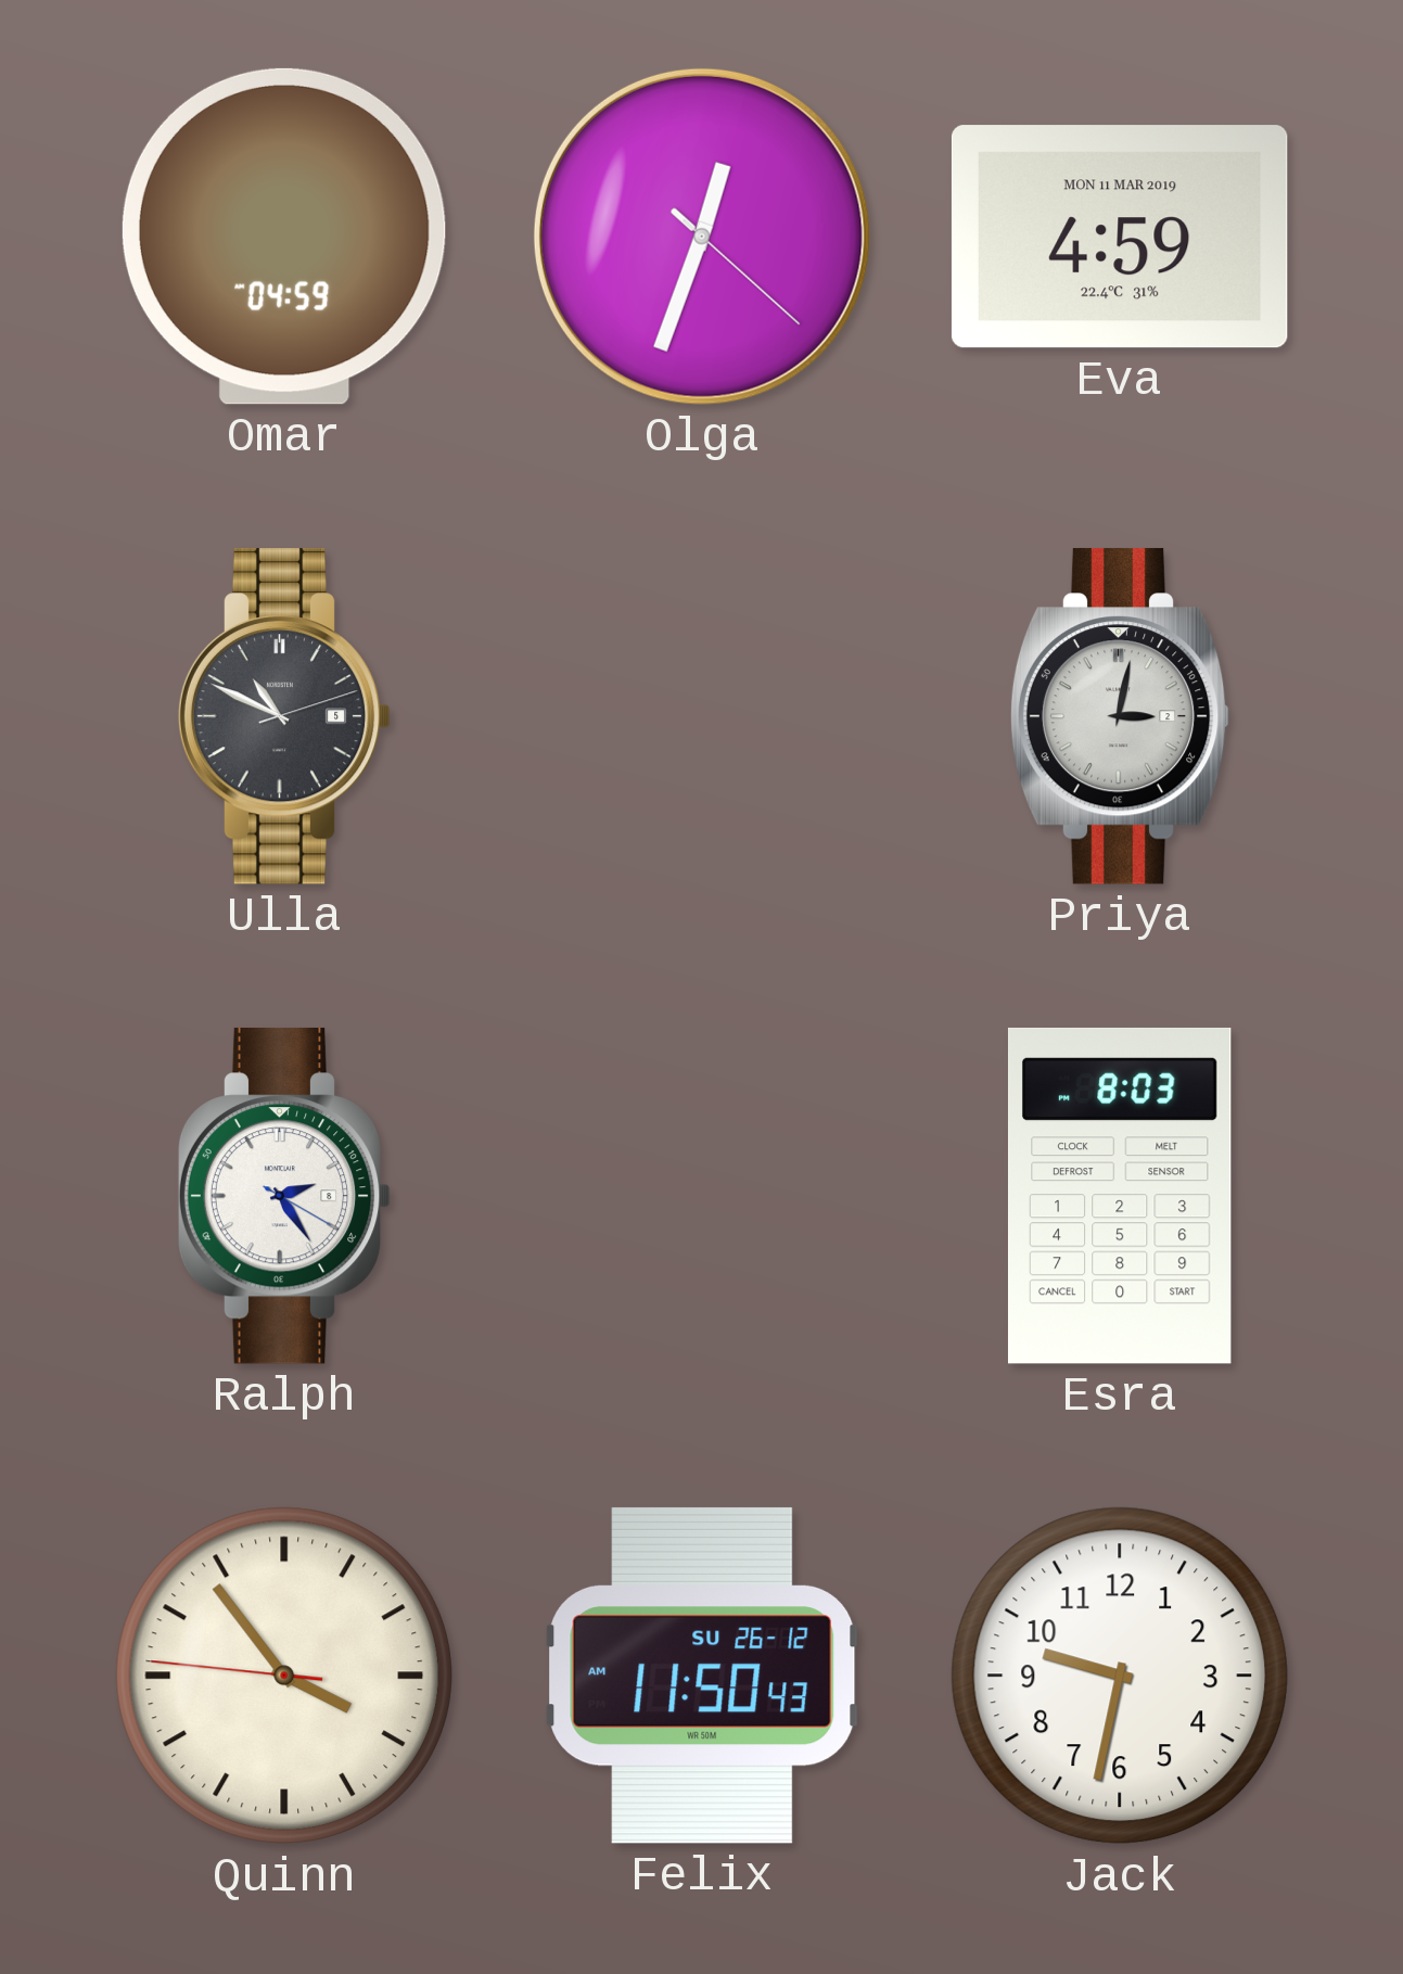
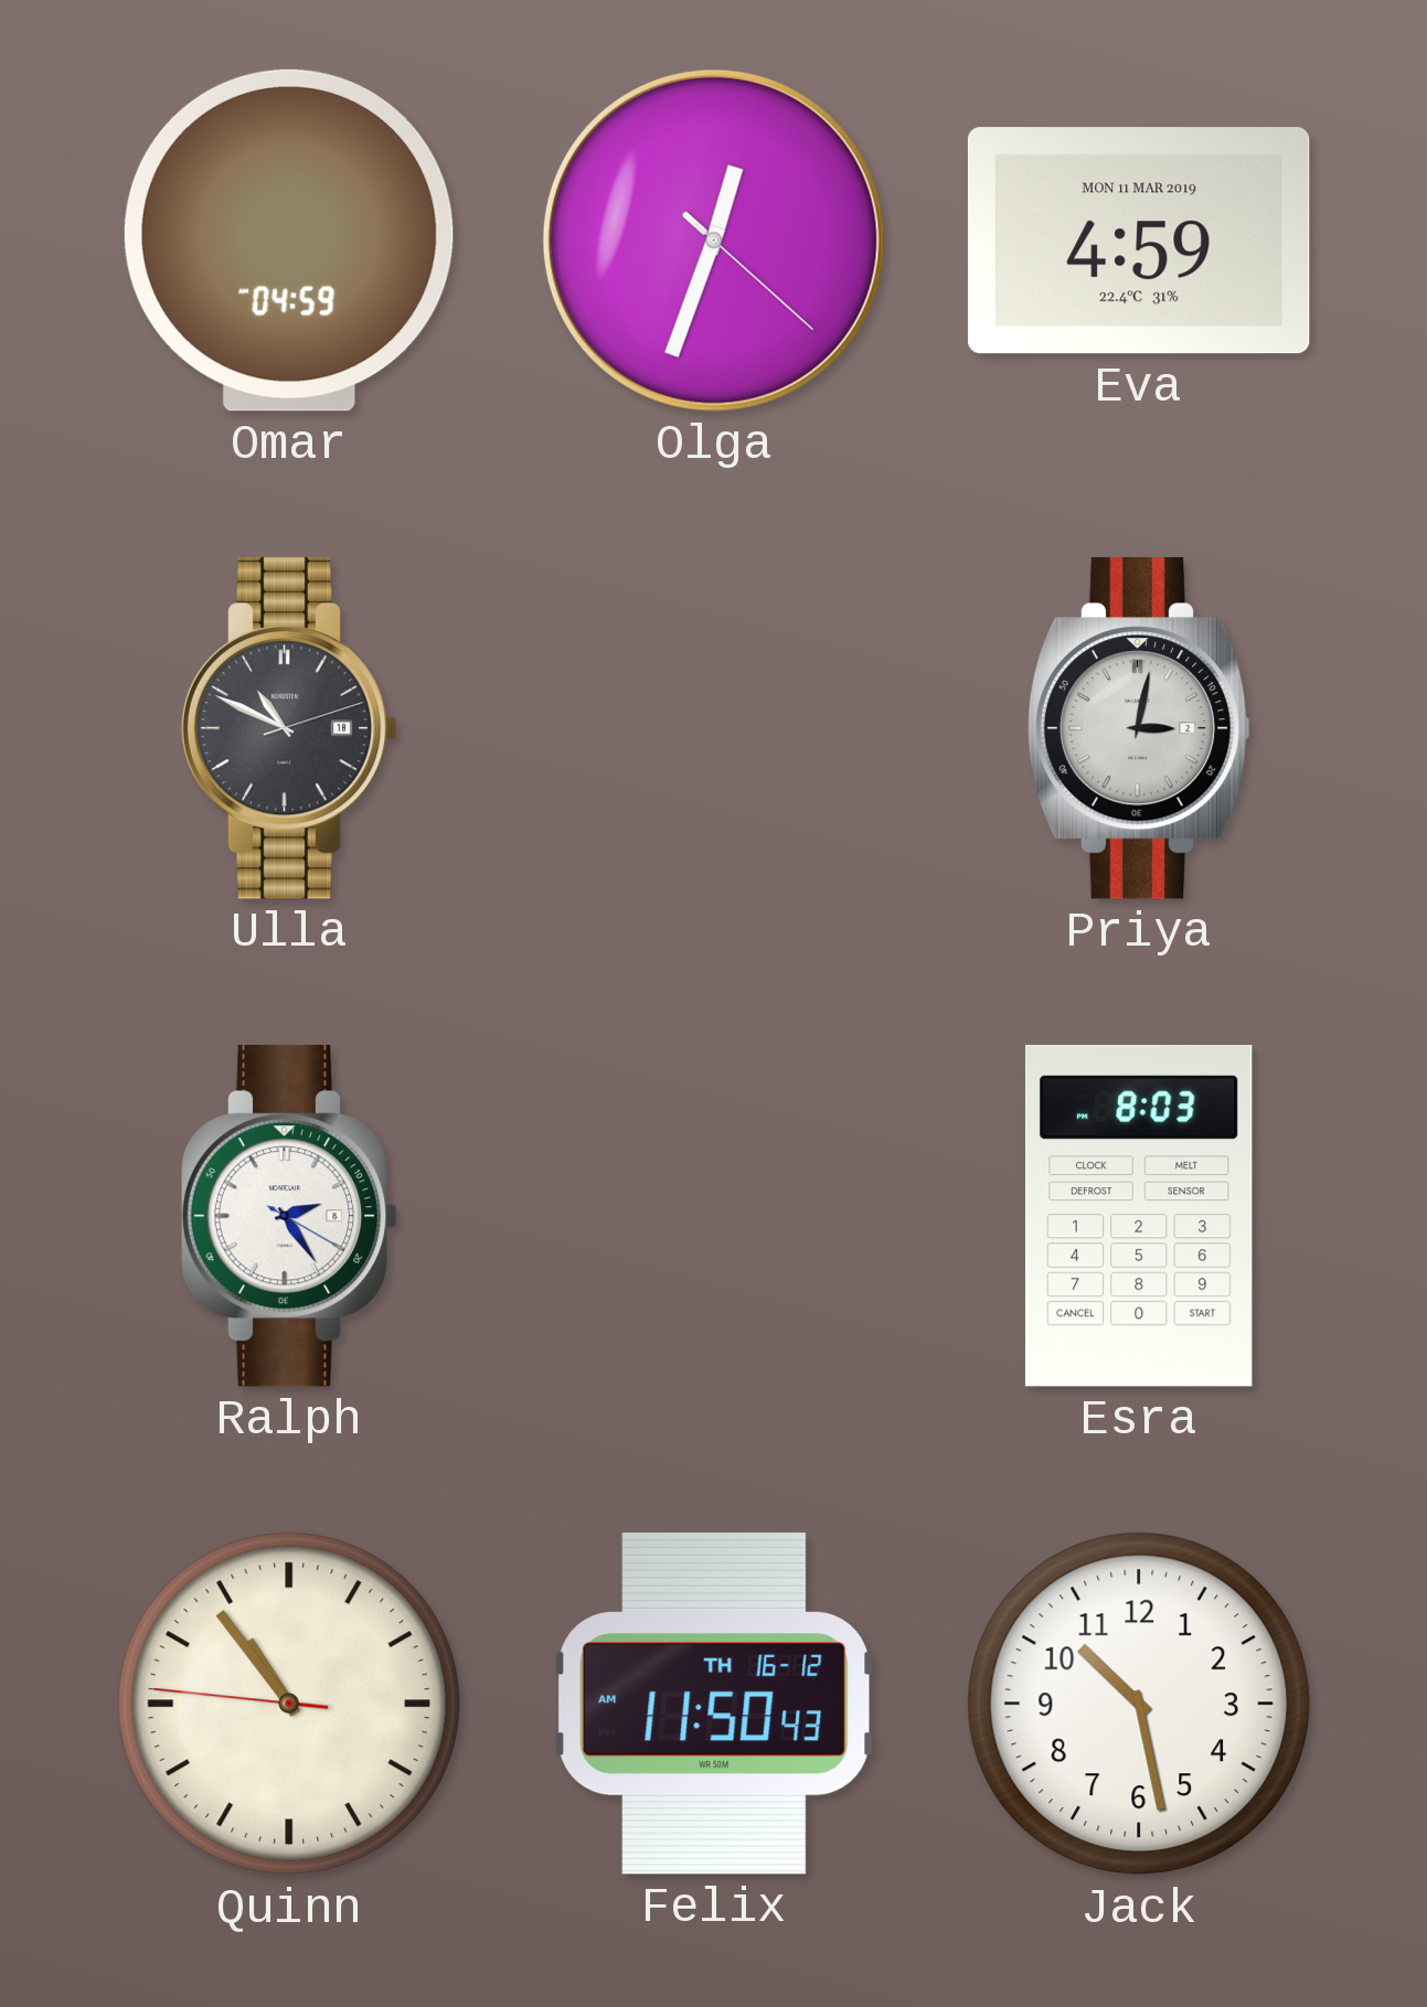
Ulla date: 5 -> 18 (289, 728)
Quinn: 3:53 -> 10:53 (289, 1704)
Felix date: SU 26-12 -> TH 16-12 (714, 1704)
Jack: 9:32 -> 10:28 (1139, 1704)
